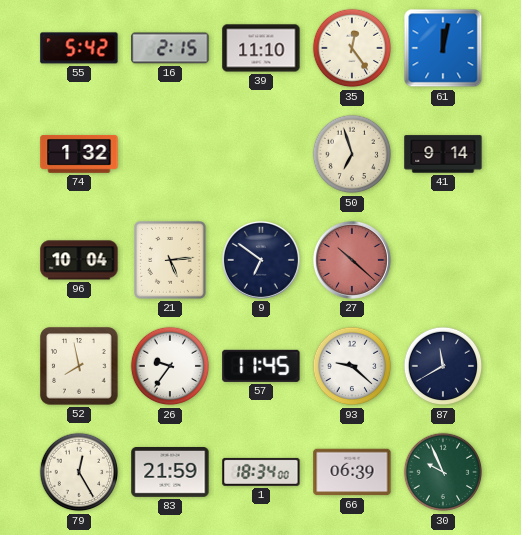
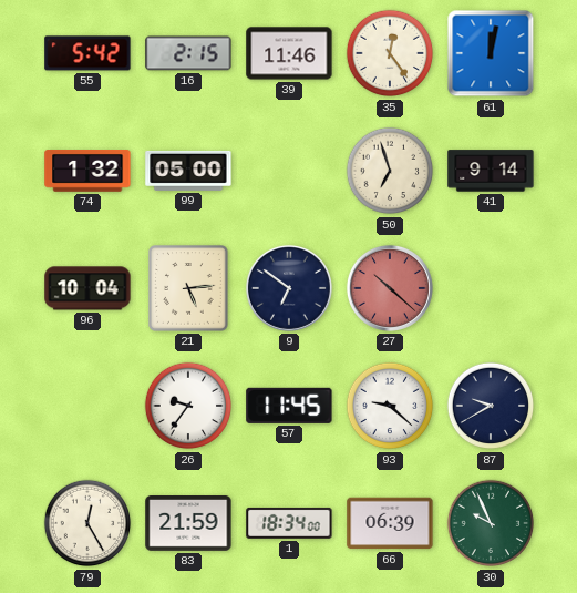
39: 11:10 -> 11:46 (289, 53)
99: none -> 05:00 (188, 171)
52: 7:58 -> none (79, 366)
87: 11:40 -> 9:40 (491, 406)
